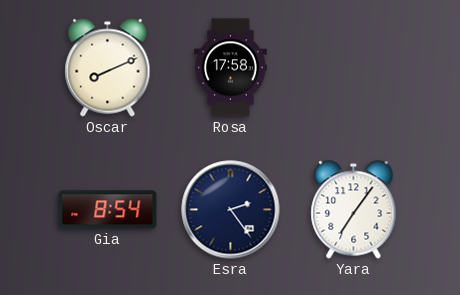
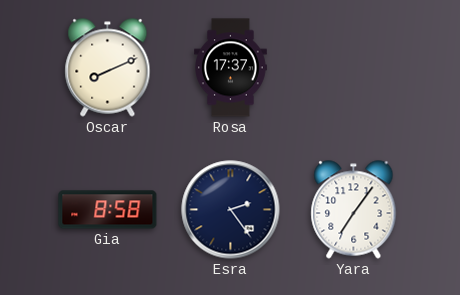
Rosa: 17:58 -> 17:37 (231, 68)
Gia: 8:54 -> 8:58 (108, 210)
